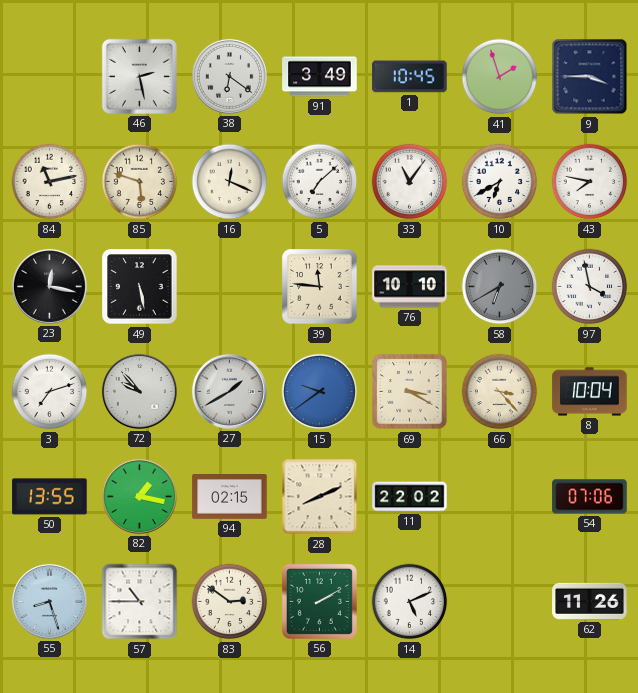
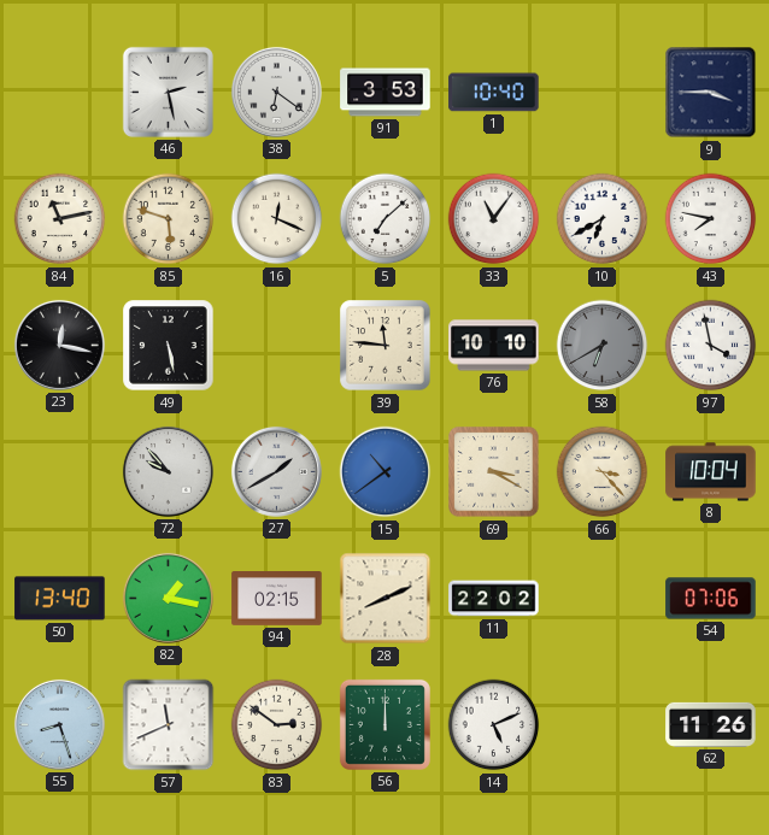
91: 3:49 -> 3:53 (386, 93)
1: 10:45 -> 10:40 (494, 93)
41: 1:57 -> none (500, 77)
3: 7:12 -> none (50, 392)
15: 9:39 -> 10:39 (386, 472)
50: 13:55 -> 13:40 (60, 599)
57: 10:45 -> 11:41 (169, 725)
56: 2:10 -> 12:00 (384, 724)
